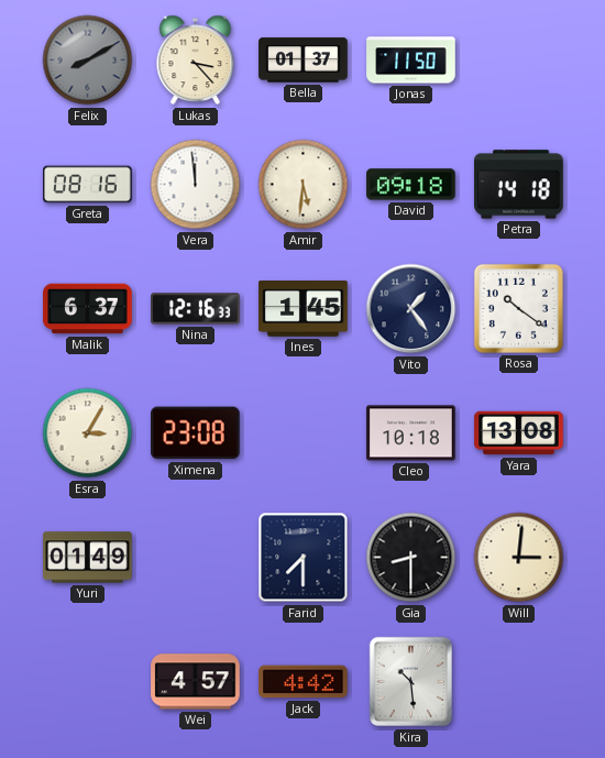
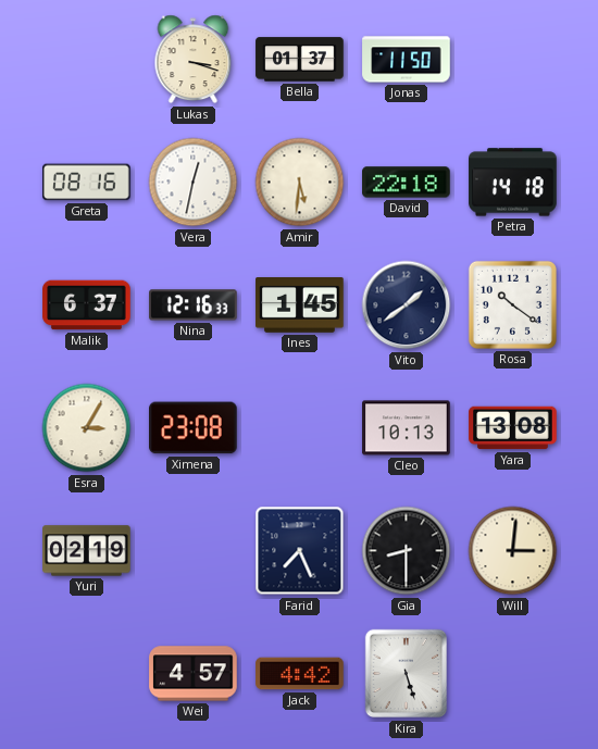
Felix: 8:10 -> none (88, 61)
Lukas: 3:23 -> 3:18 (194, 60)
Vera: 11:59 -> 12:32 (194, 183)
David: 09:18 -> 22:18 (407, 183)
Vito: 1:24 -> 1:39 (407, 305)
Cleo: 10:18 -> 10:13 (407, 428)
Yuri: 01:49 -> 02:19 (87, 551)
Farid: 7:30 -> 7:26 (300, 551)
Kira: 10:29 -> 5:27 (406, 674)
